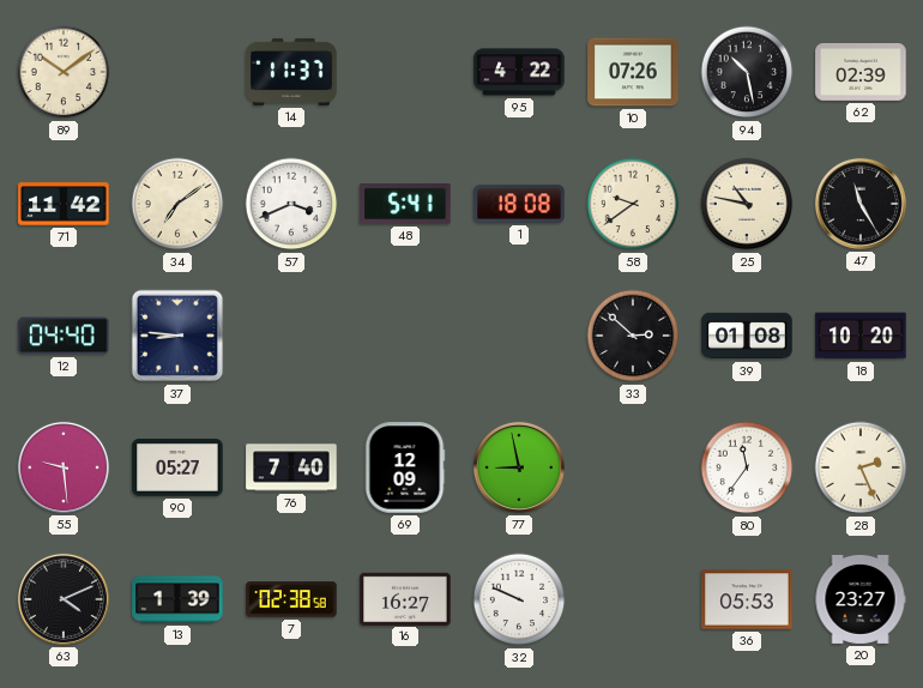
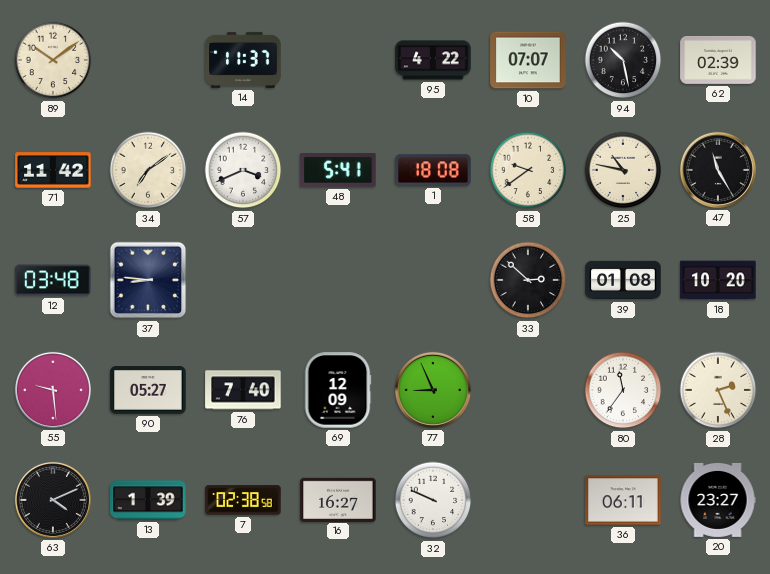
10: 07:26 -> 07:07 (528, 60)
12: 04:40 -> 03:48 (53, 280)
77: 8:58 -> 8:56 (433, 390)
36: 05:53 -> 06:11 (623, 500)
